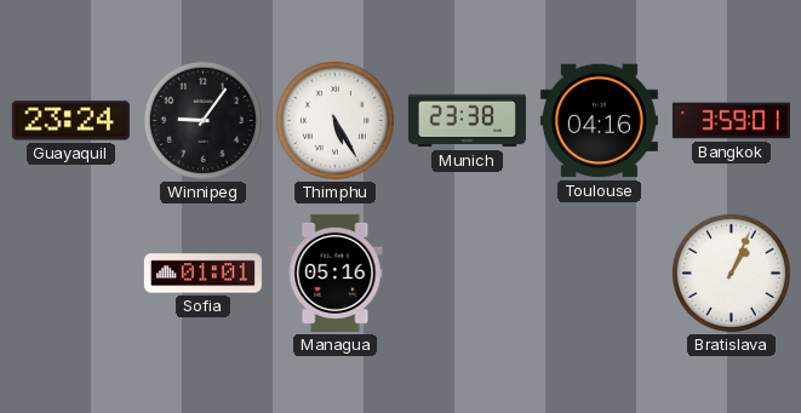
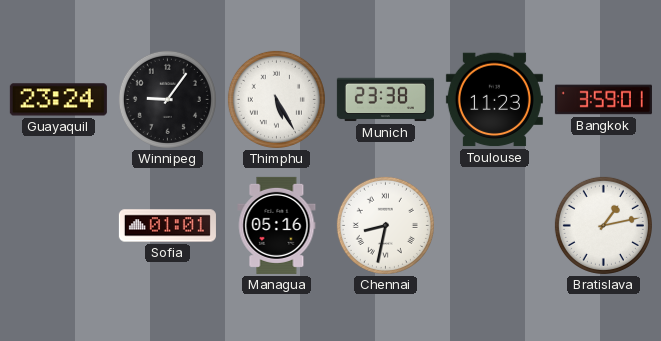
Toulouse: 04:16 -> 11:23 (494, 100)
Chennai: none -> 8:32 (385, 225)
Bratislava: 1:04 -> 1:13 (603, 225)
